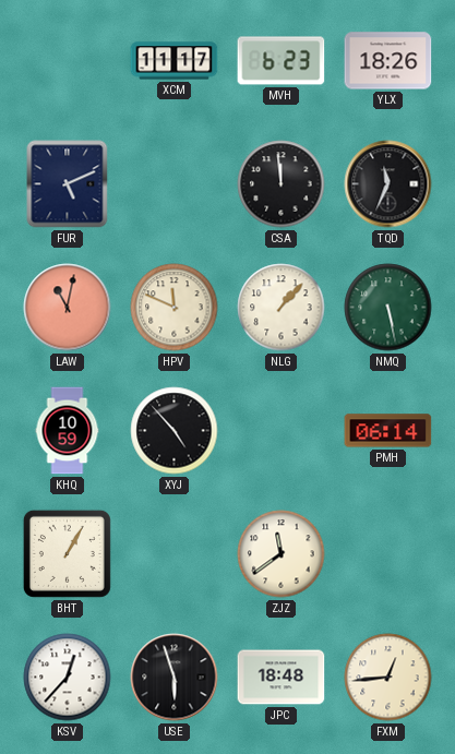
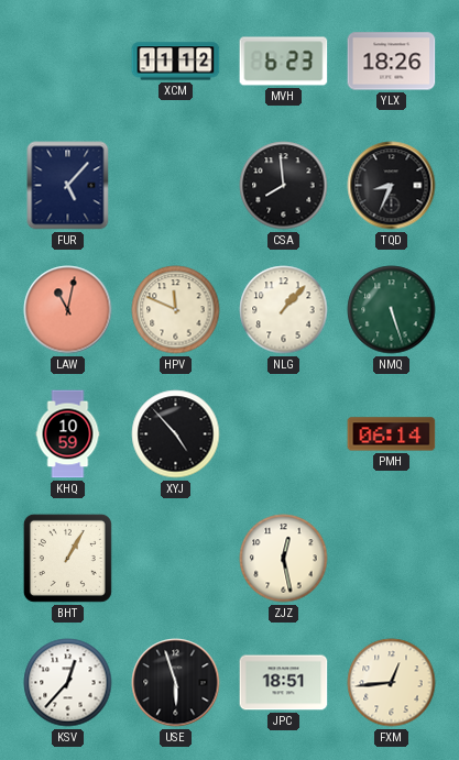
XCM: 11:17 -> 11:12 (176, 62)
FUR: 5:11 -> 5:07 (68, 186)
CSA: 11:59 -> 7:59 (284, 186)
TQD: 11:34 -> 8:34 (392, 186)
NMQ: 5:28 -> 5:27 (392, 310)
ZJZ: 11:39 -> 12:28 (284, 559)
JPC: 18:48 -> 18:51 (284, 683)
